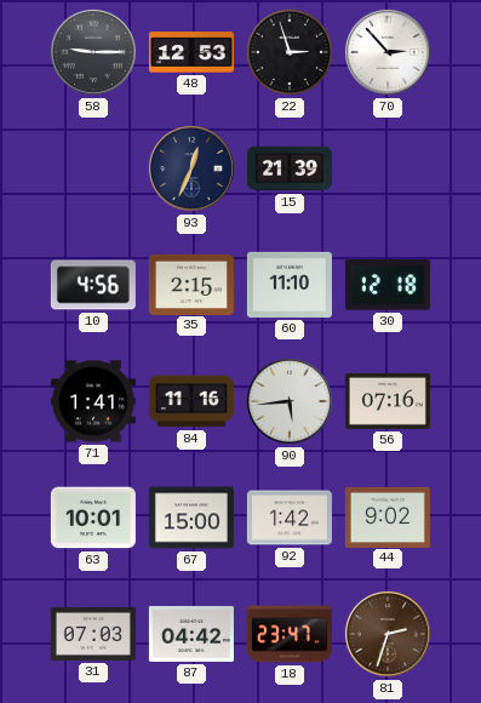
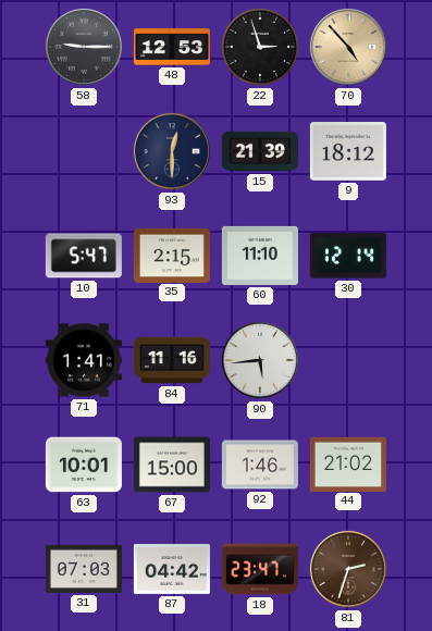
70: 2:53 -> 4:53 (348, 47)
70 dial: white -> champagne (348, 47)
93: 12:34 -> 12:30 (172, 151)
9: none -> 18:12 (348, 152)
10: 4:56 -> 5:47 (84, 256)
30: 12:18 -> 12:14 (348, 256)
56: 07:16 -> none (388, 401)
92: 1:42 -> 1:46 (260, 465)
44: 9:02 -> 21:02 (348, 463)
